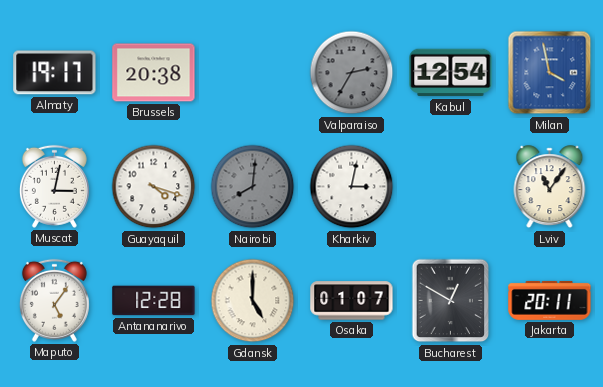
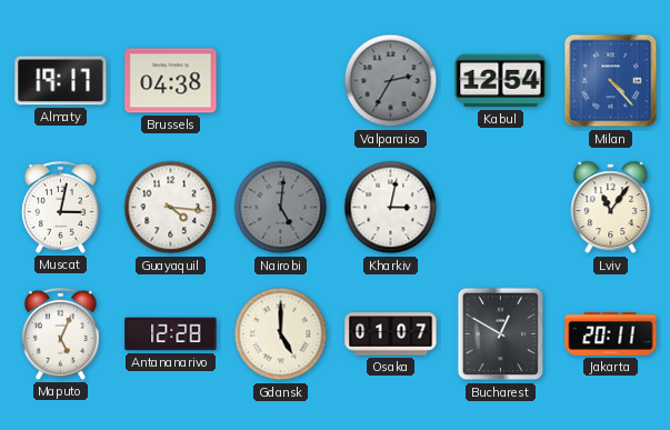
Brussels: 20:38 -> 04:38 (171, 81)
Milan: 3:58 -> 4:23 (611, 81)
Guayaquil: 4:18 -> 4:16 (171, 208)
Nairobi: 8:01 -> 5:01 (281, 208)
Maputo: 5:06 -> 5:04 (60, 333)
